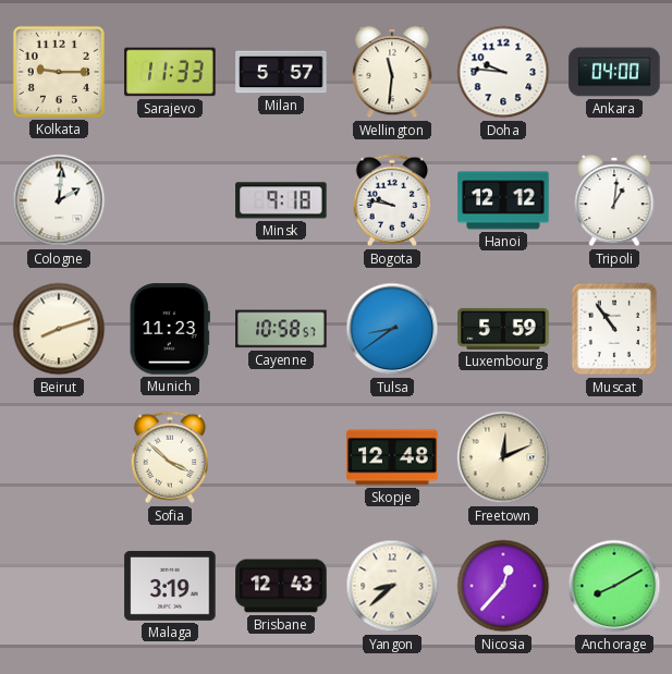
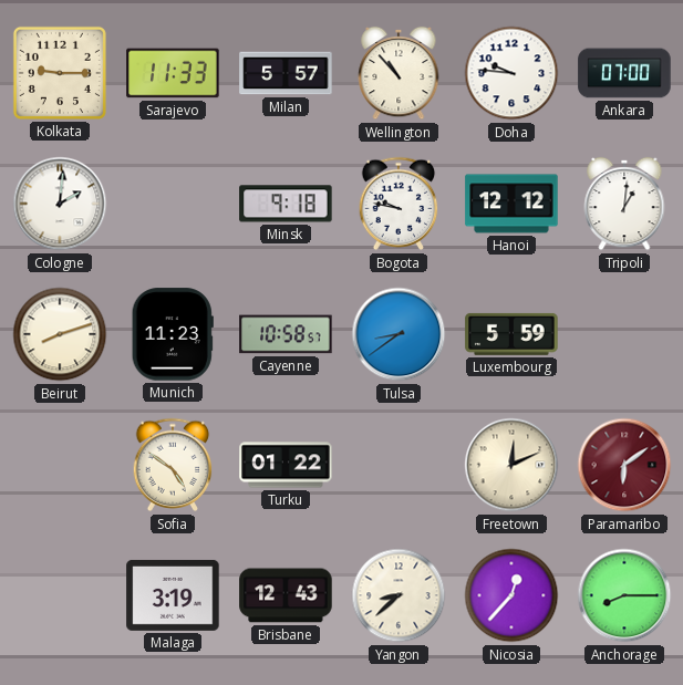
Wellington: 11:31 -> 10:53 (399, 73)
Ankara: 04:00 -> 07:00 (624, 73)
Muscat: 10:54 -> none (614, 329)
Sofia: 3:52 -> 4:51 (173, 465)
Turku: none -> 01:22 (286, 465)
Skopje: 12:48 -> none (392, 457)
Paramaribo: none -> 6:09 (624, 465)
Anchorage: 8:10 -> 8:15 (624, 595)
